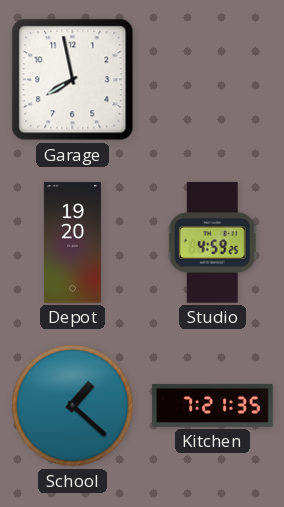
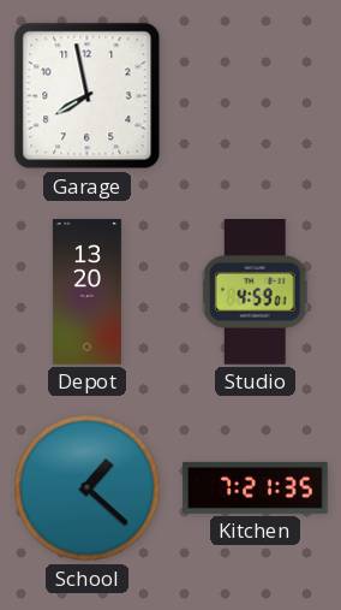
Depot: 19:20 -> 13:20 (86, 292)
Studio: 4:59:25 -> 4:59:01 (255, 292)
